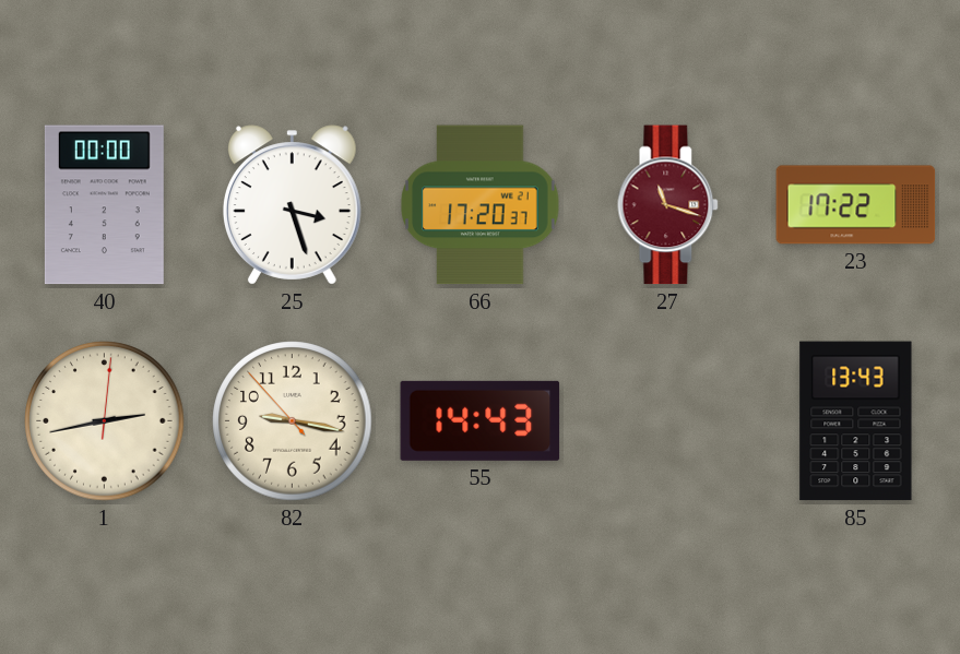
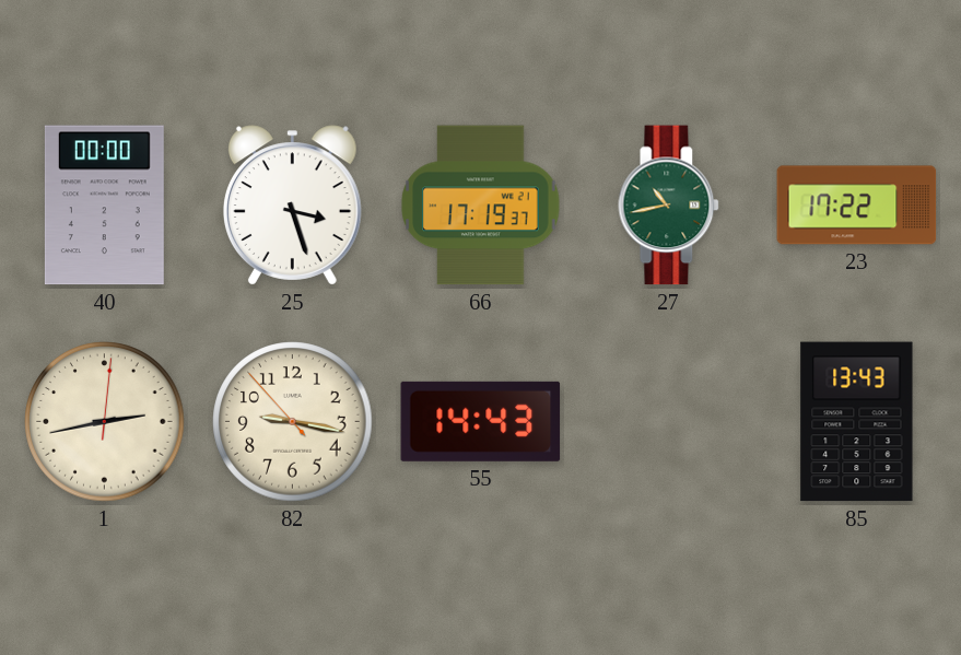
66: 17:20 -> 17:19 (481, 206)
27: 11:18 -> 10:43 (669, 206)
27 dial: burgundy -> green (669, 206)
